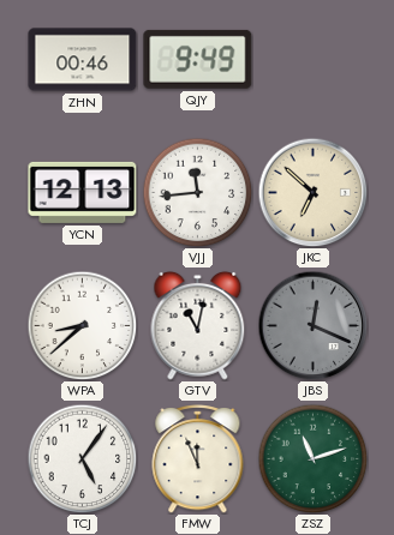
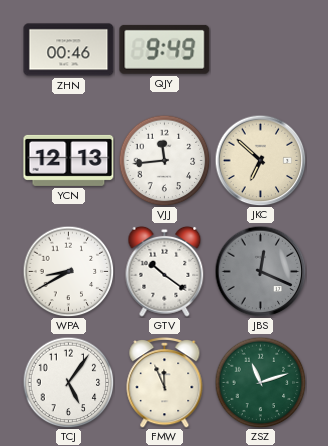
WPA: 8:38 -> 8:40 (68, 271)
GTV: 11:02 -> 10:21 (165, 271)
